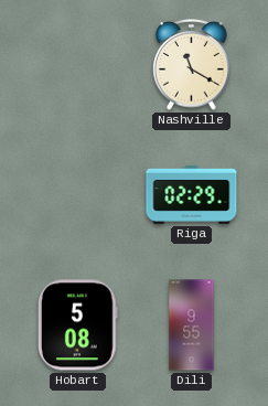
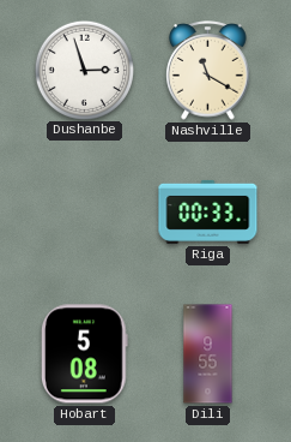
Dushanbe: none -> 2:57 (84, 70)
Riga: 02:29 -> 00:33 (208, 211)
